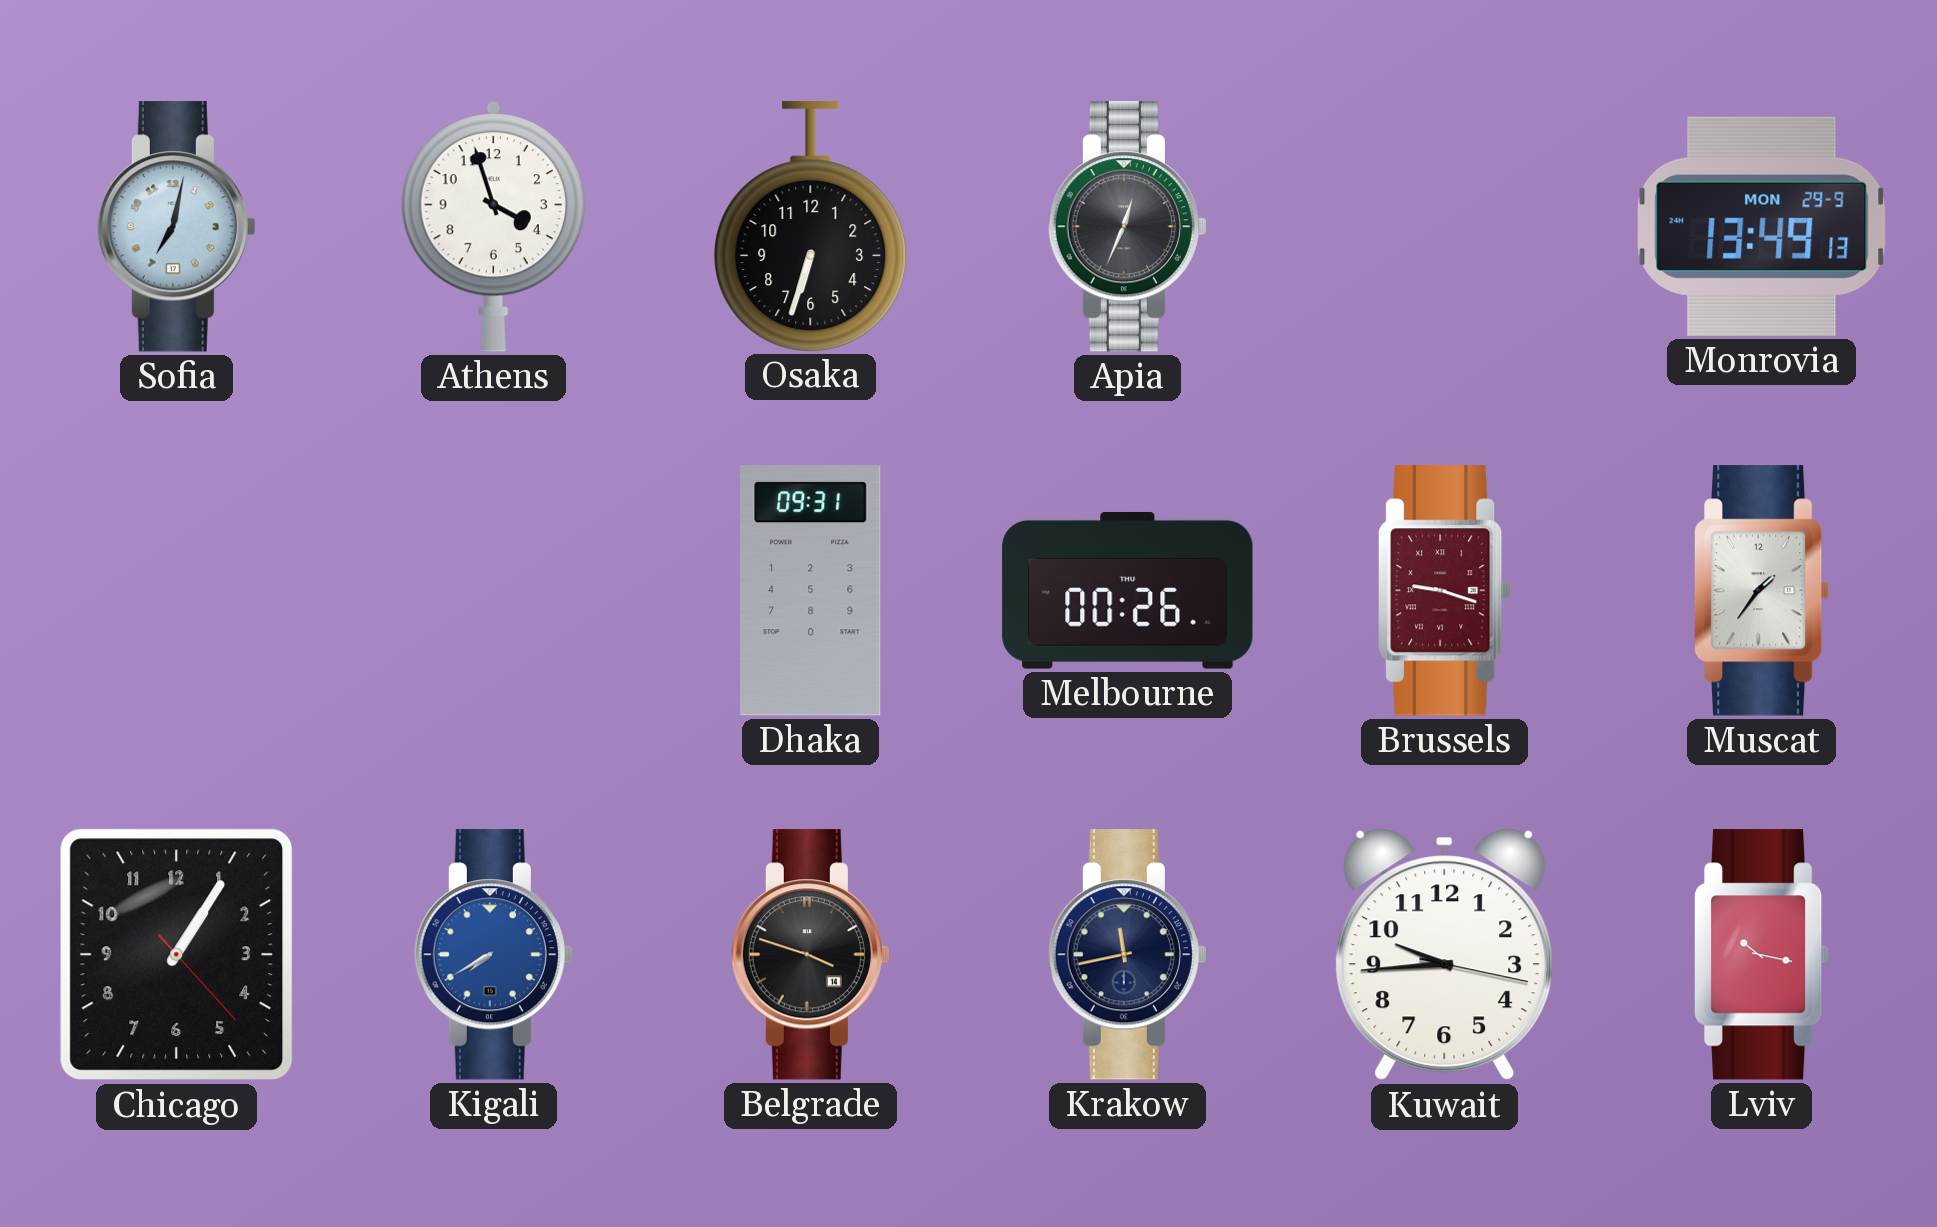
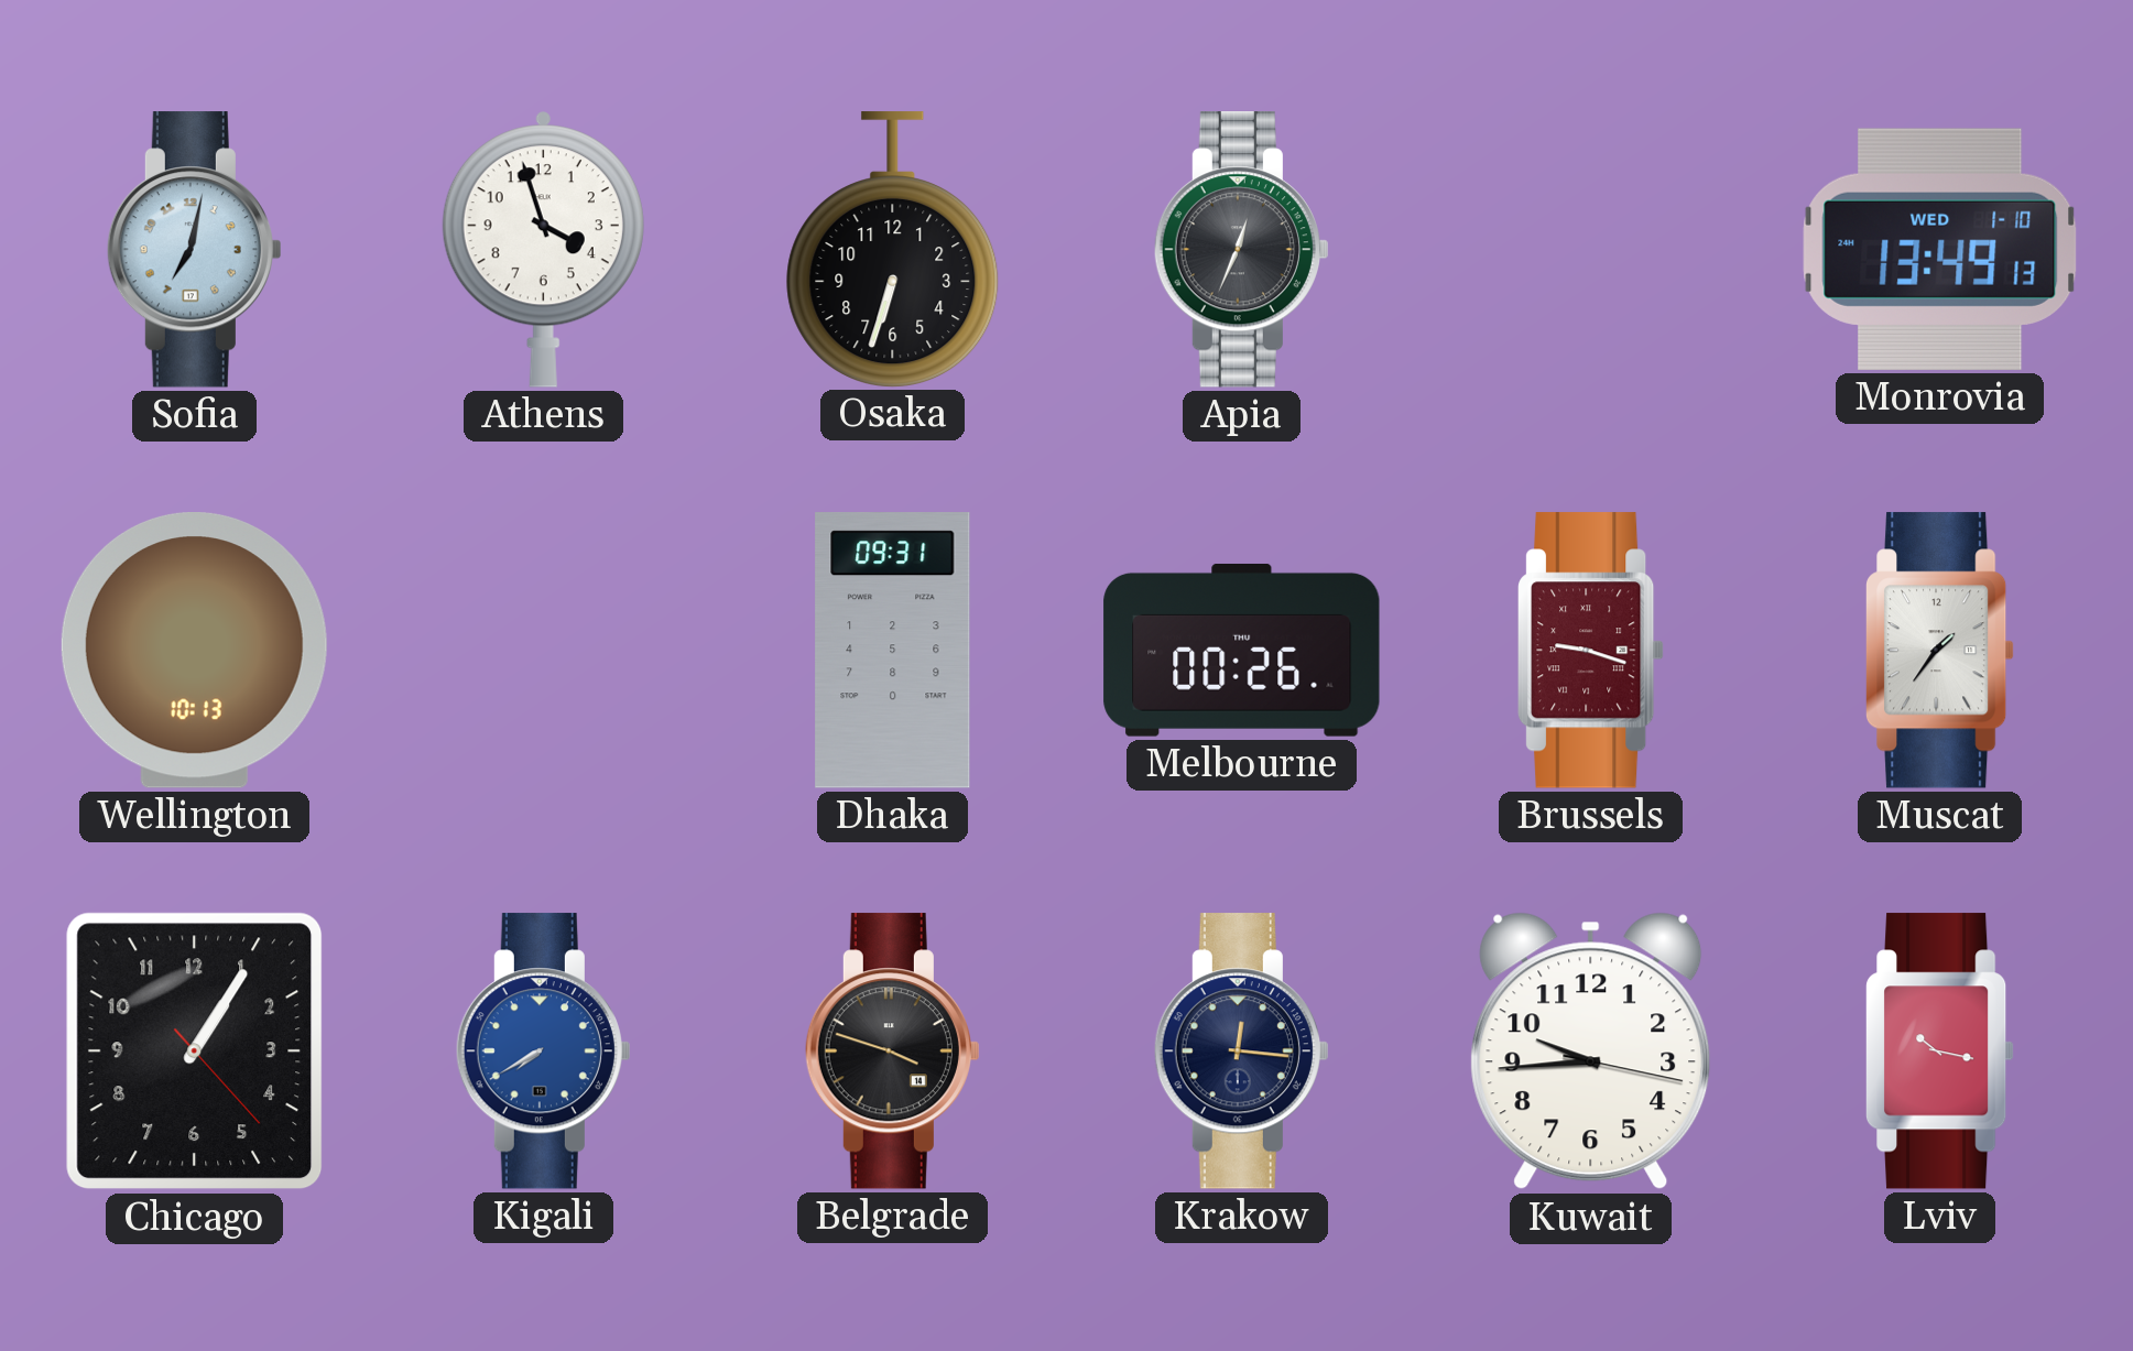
Monrovia date: MON 29-9 -> WED 1-10 (1940, 249)
Wellington: none -> 10:13 (194, 651)
Krakow: 11:43 -> 12:16 (1241, 1052)
